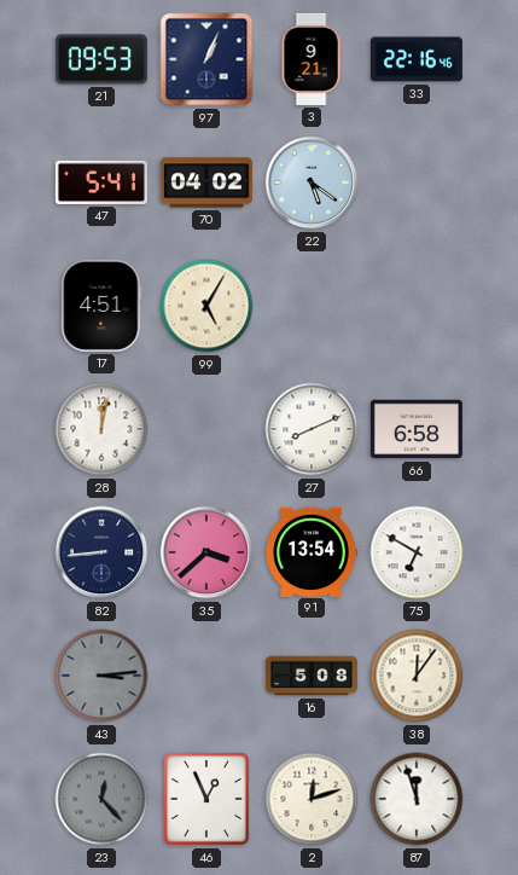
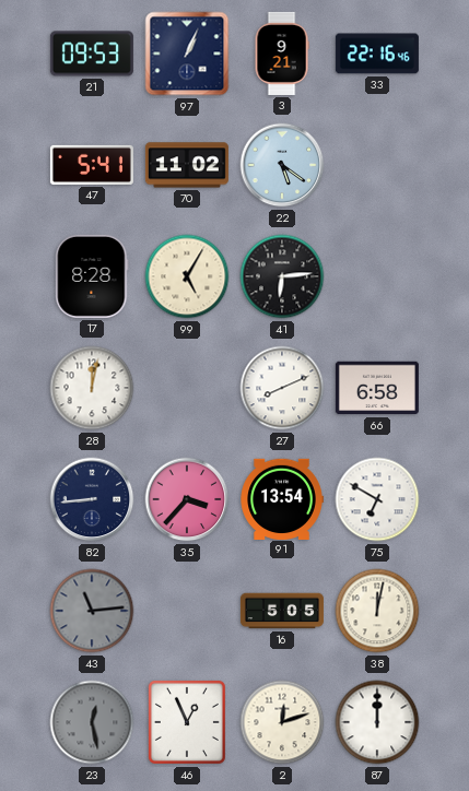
70: 04:02 -> 11:02 (187, 165)
17: 4:51 -> 8:28 (92, 276)
41: none -> 6:14 (282, 276)
35: 3:38 -> 3:37 (187, 499)
43: 3:14 -> 11:14 (92, 611)
16: 5:08 -> 5:05 (282, 611)
38: 12:06 -> 12:02 (377, 611)
23: 12:23 -> 12:28 (92, 722)
87: 11:57 -> 12:00 (377, 722)
